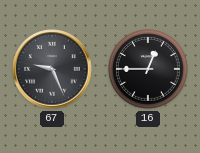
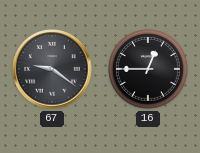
67: 9:26 -> 9:21 (52, 69)
